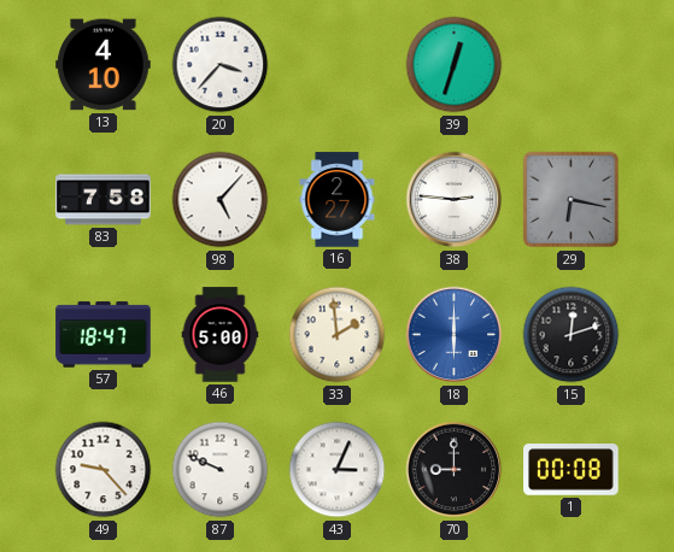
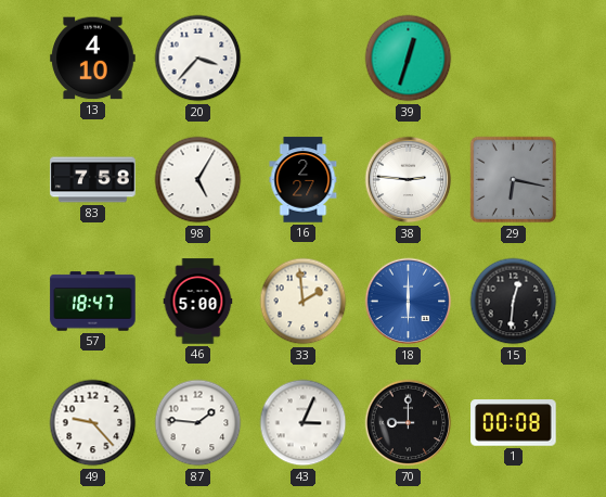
98: 5:07 -> 5:05 (198, 180)
15: 12:12 -> 12:31 (514, 302)
87: 9:49 -> 1:46 (198, 423)
